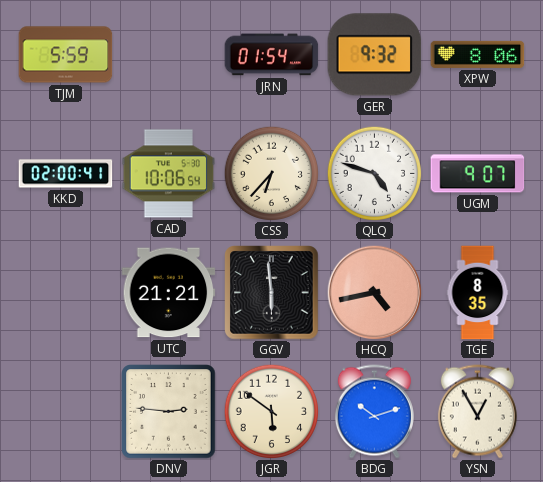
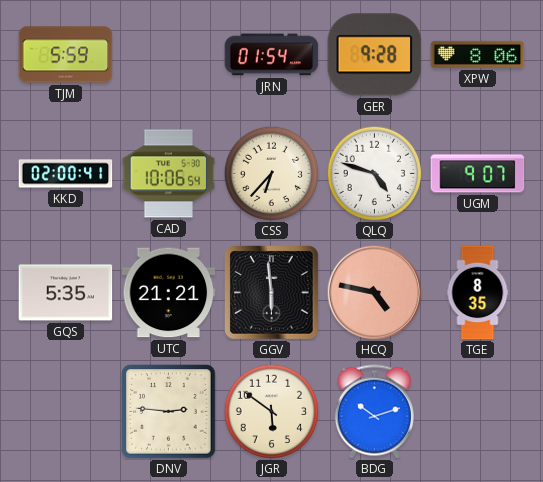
GER: 9:32 -> 9:28 (375, 55)
GQS: none -> 5:35 (66, 293)
HCQ: 4:43 -> 4:47 (374, 292)
YSN: 12:55 -> none (477, 412)
